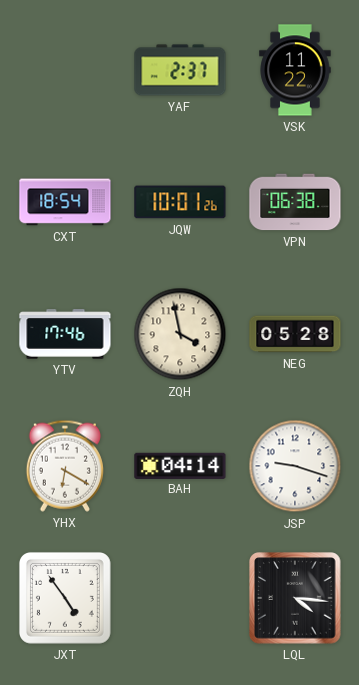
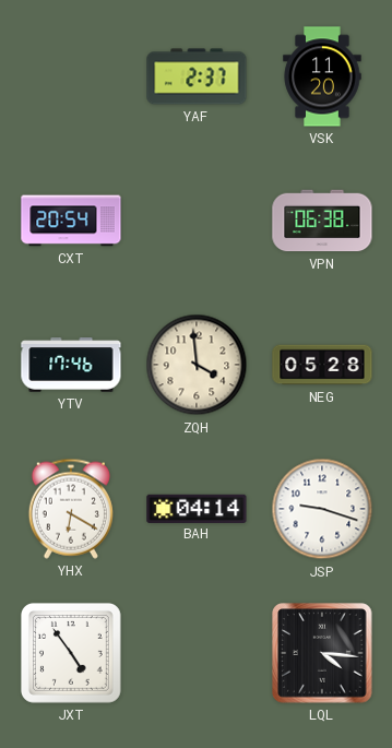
VSK: 11:22 -> 11:20 (322, 76)
CXT: 18:54 -> 20:54 (71, 221)
JQW: 10:01 -> none (180, 202)
ZQH: 3:58 -> 3:59 (197, 365)
